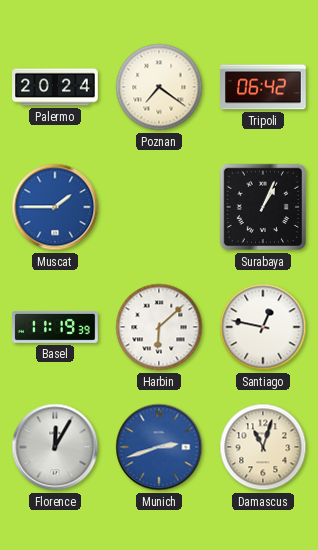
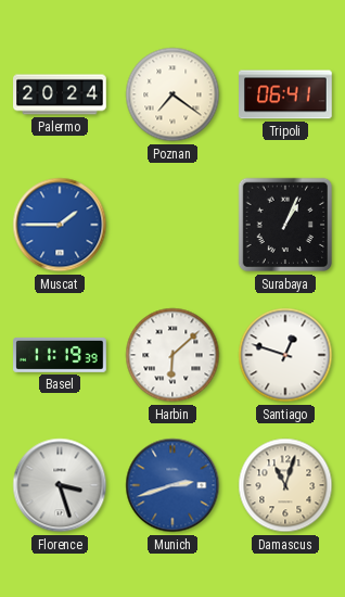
Tripoli: 06:42 -> 06:41 (286, 94)
Santiago: 12:47 -> 12:48 (285, 355)
Florence: 12:05 -> 3:27 (60, 485)
